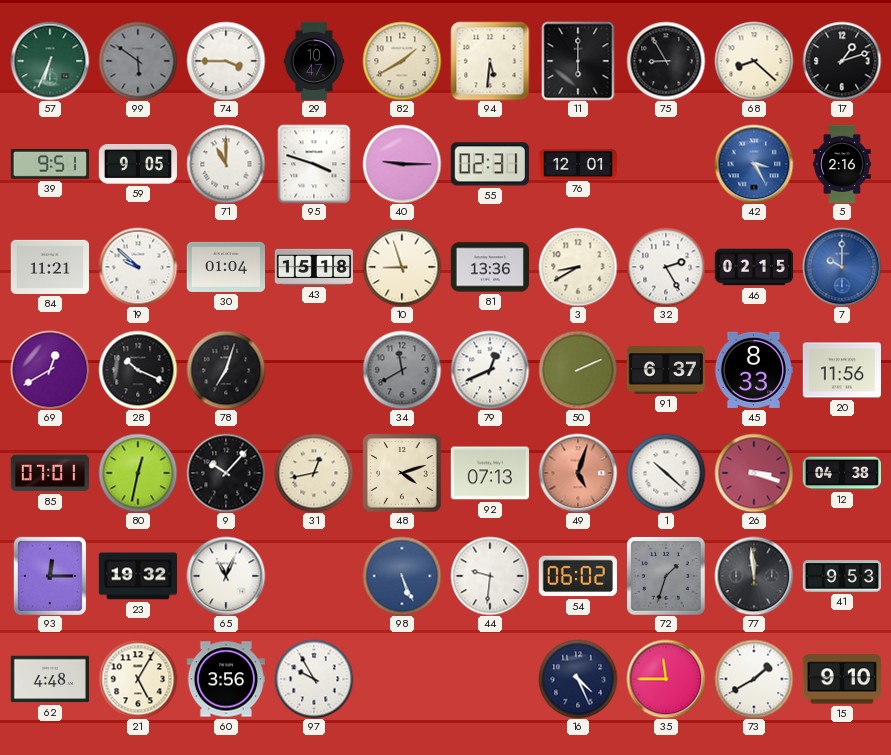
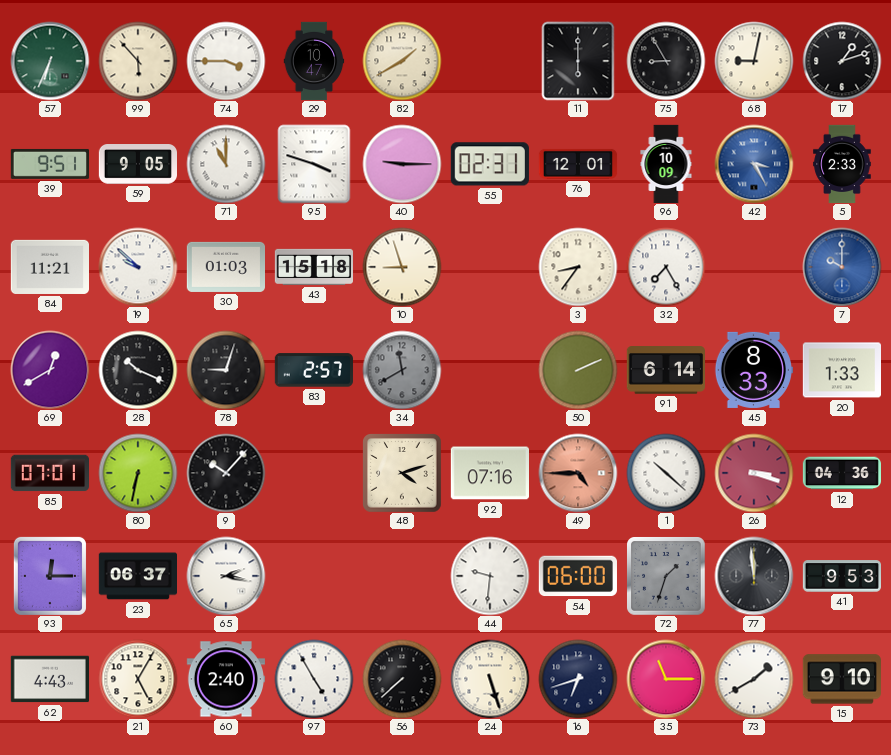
99: 5:51 -> 5:53 (138, 61)
99 dial: grey -> cream (138, 61)
94: 5:31 -> none (490, 61)
68: 8:22 -> 9:02 (754, 61)
96: none -> 10:09 (666, 164)
5: 2:16 -> 2:33 (842, 164)
30: 01:04 -> 01:03 (225, 267)
81: 13:36 -> none (489, 267)
3: 8:40 -> 8:36 (578, 267)
32: 2:25 -> 7:25 (666, 267)
46: 02:15 -> none (753, 267)
78: 7:03 -> 9:03 (226, 370)
83: none -> 2:57 (313, 370)
79: 12:41 -> none (490, 370)
91: 6:37 -> 6:14 (665, 370)
20: 11:56 -> 1:33 (841, 370)
80: 12:32 -> 6:32 (138, 473)
31: 12:43 -> none (314, 473)
92: 07:13 -> 07:16 (489, 473)
49: 5:03 -> 4:45 (578, 473)
12: 04:38 -> 04:36 (841, 473)
23: 19:32 -> 06:37 (137, 576)
65: 11:04 -> 2:17 (226, 576)
98: 5:26 -> none (402, 576)
54: 06:02 -> 06:00 (578, 576)
62: 4:48 -> 4:43 (49, 679)
60: 3:56 -> 2:40 (225, 679)
97: 9:55 -> 4:55 (314, 679)
56: none -> 7:38 (402, 679)
24: none -> 5:27 (490, 679)
16: 4:26 -> 6:42 (578, 679)
35: 11:45 -> 11:15 (666, 679)
